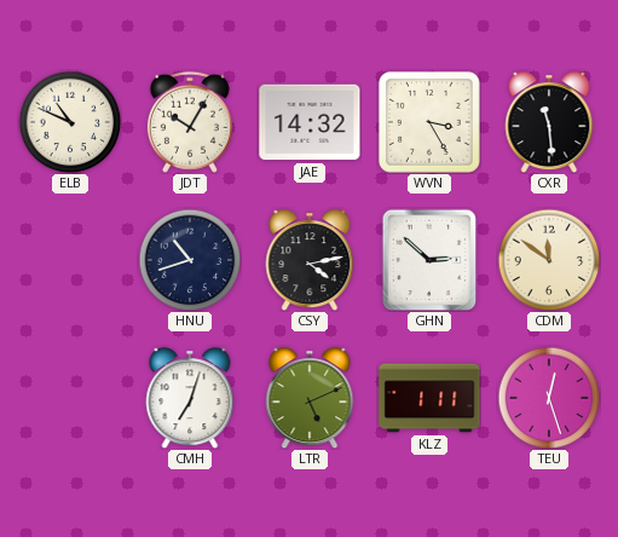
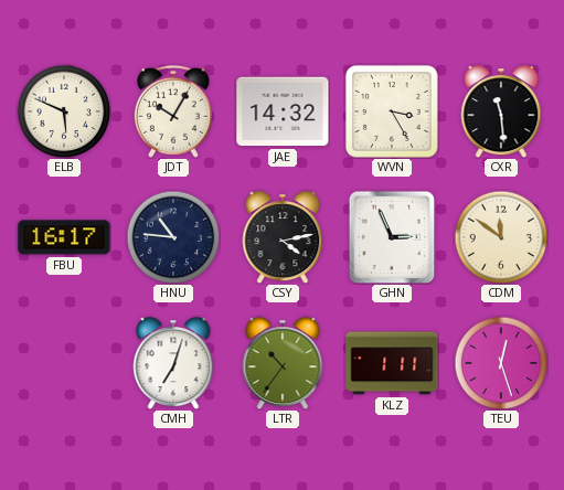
ELB: 10:49 -> 5:49 (64, 111)
FBU: none -> 16:17 (64, 237)
HNU: 10:42 -> 10:46 (173, 237)
GHN: 2:52 -> 2:56 (392, 237)
LTR: 5:11 -> 10:36 (283, 363)
